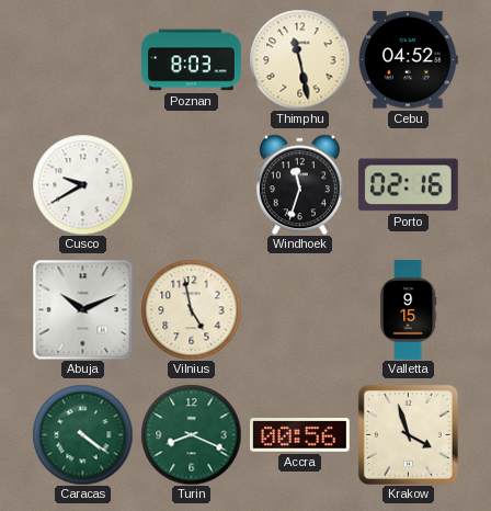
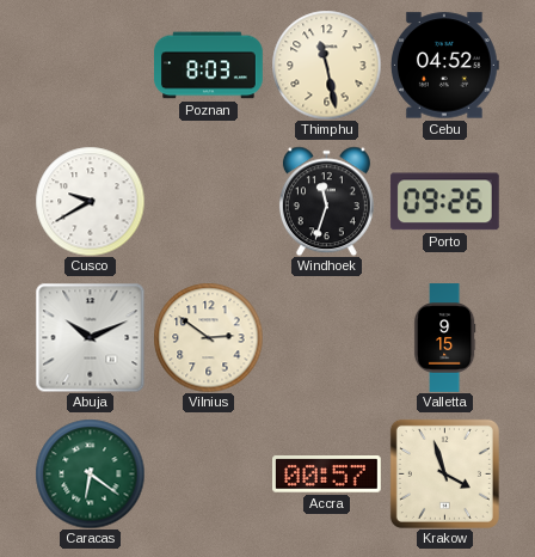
Porto: 02:16 -> 09:26 (444, 202)
Vilnius: 4:58 -> 2:51 (208, 337)
Caracas: 4:21 -> 6:21 (90, 473)
Turin: 8:19 -> none (191, 434)
Accra: 00:56 -> 00:57 (327, 475)
